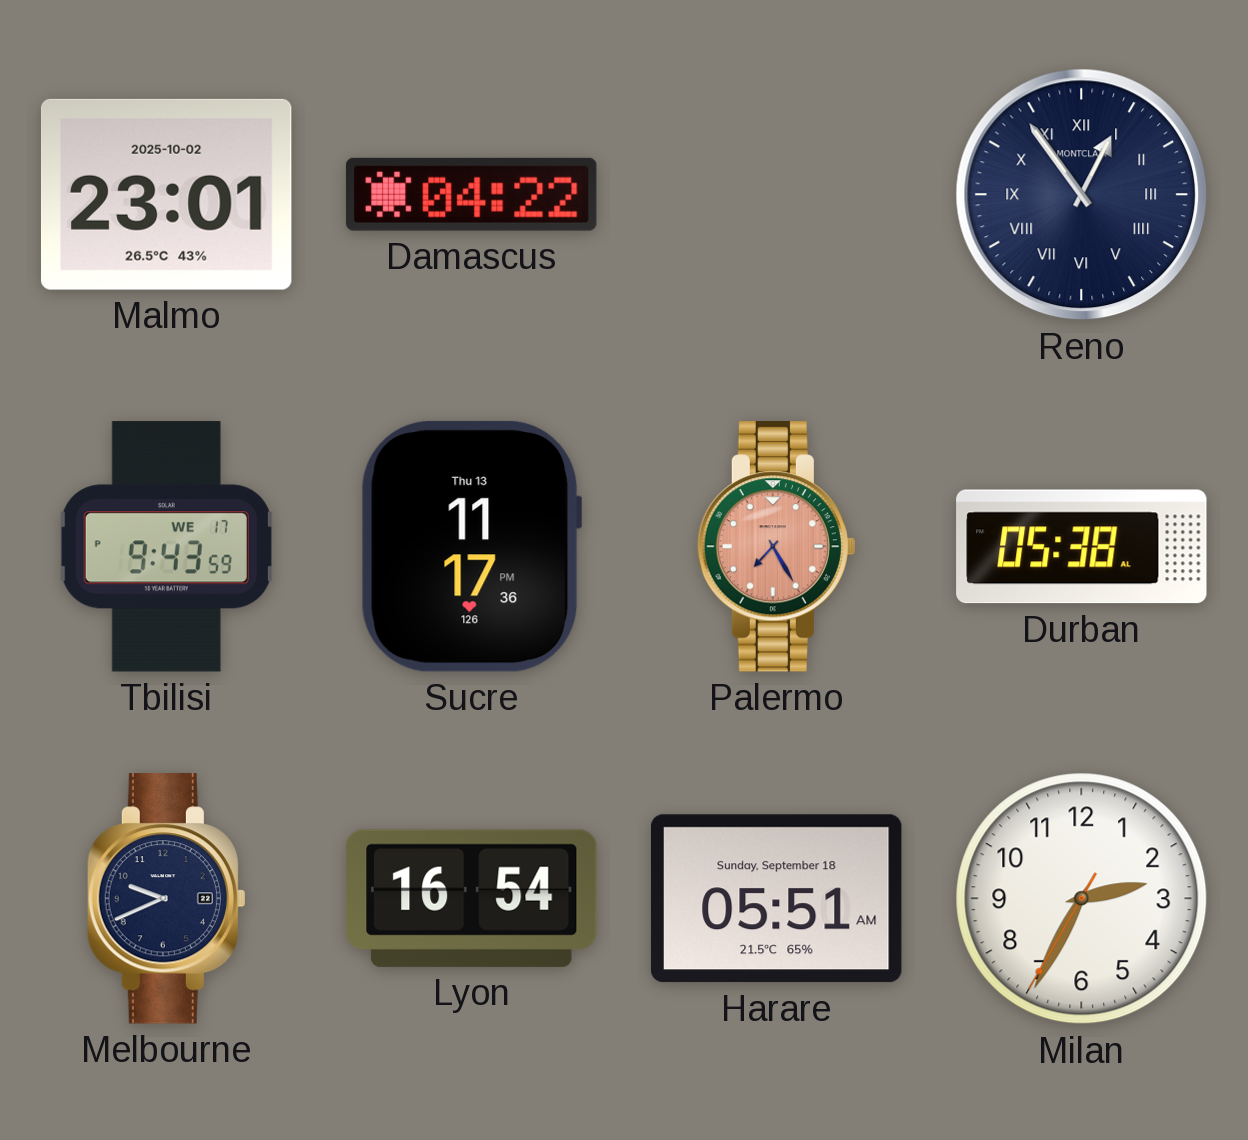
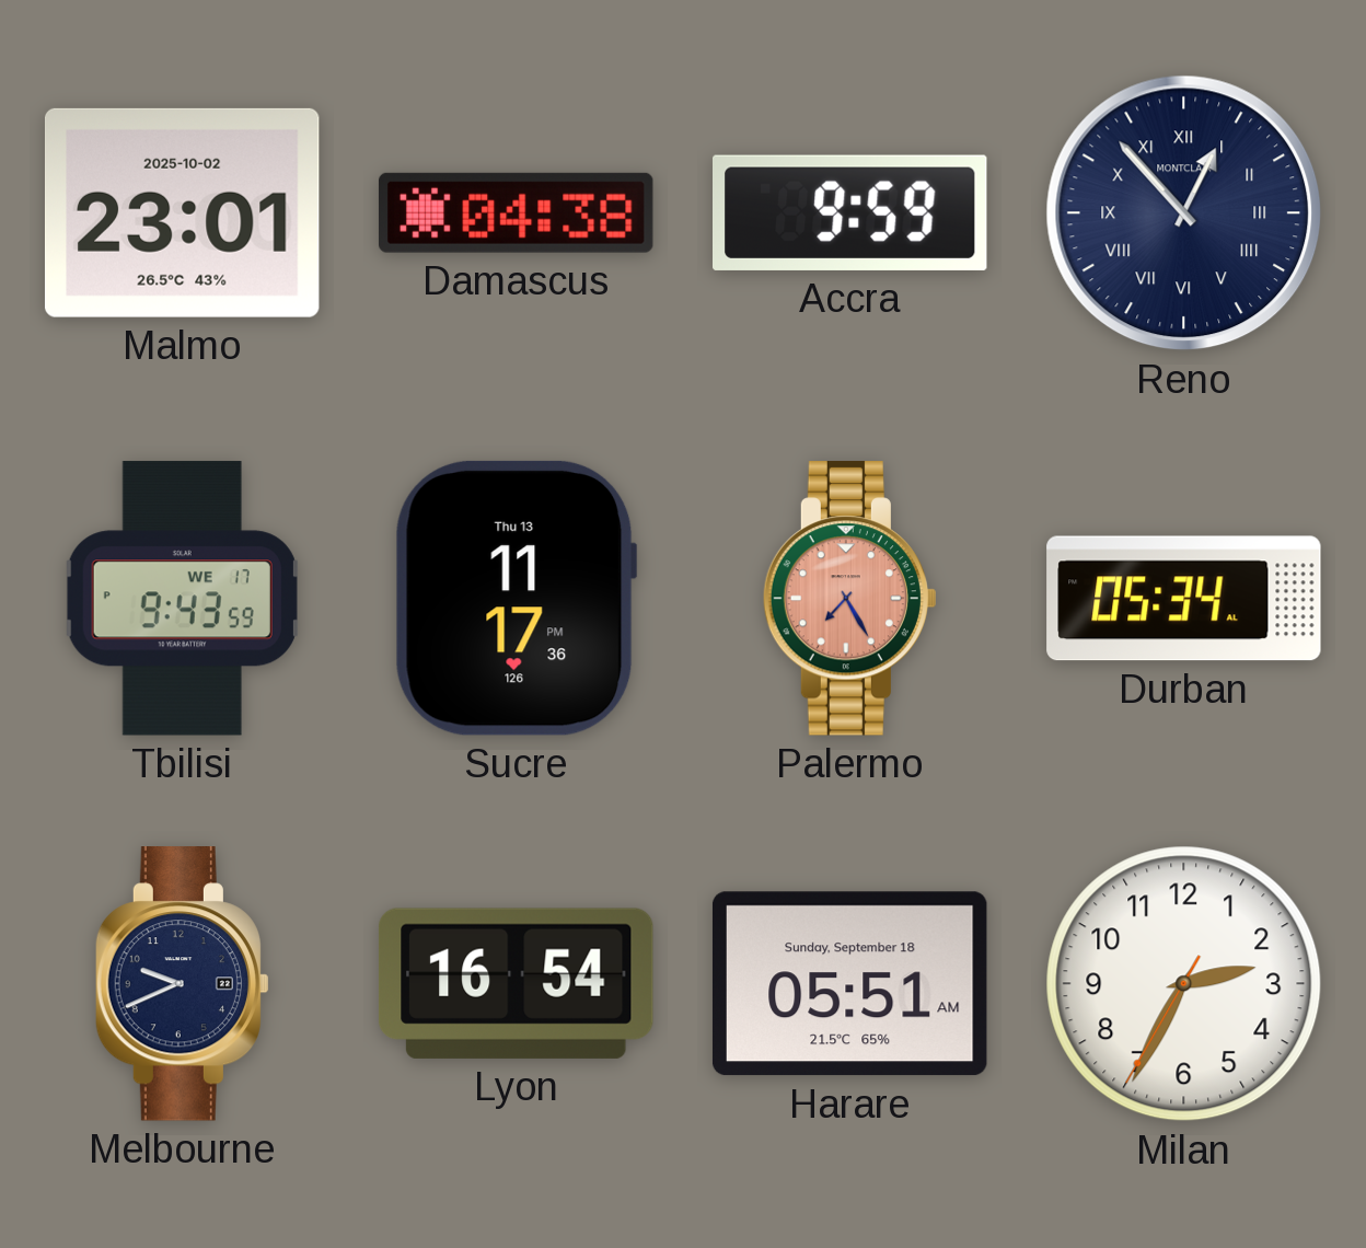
Damascus: 04:22 -> 04:38 (516, 212)
Accra: none -> 9:59 (850, 212)
Reno: 12:54 -> 12:53 (1184, 213)
Durban: 05:38 -> 05:34 (1184, 599)
